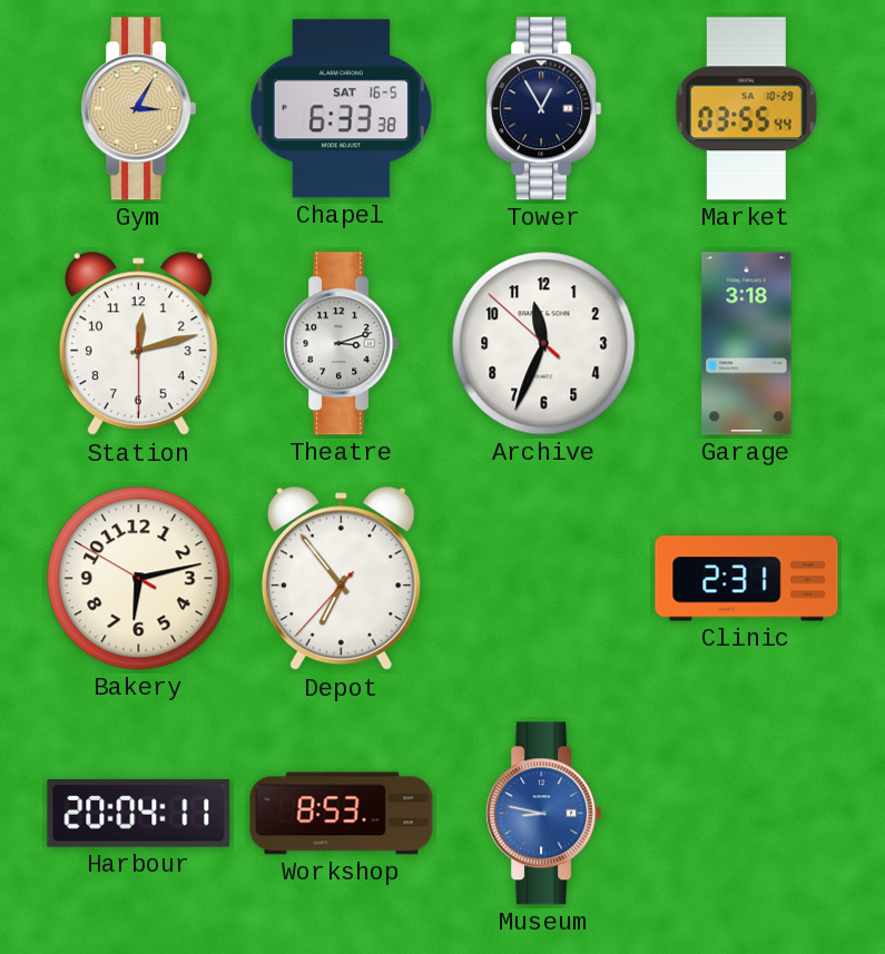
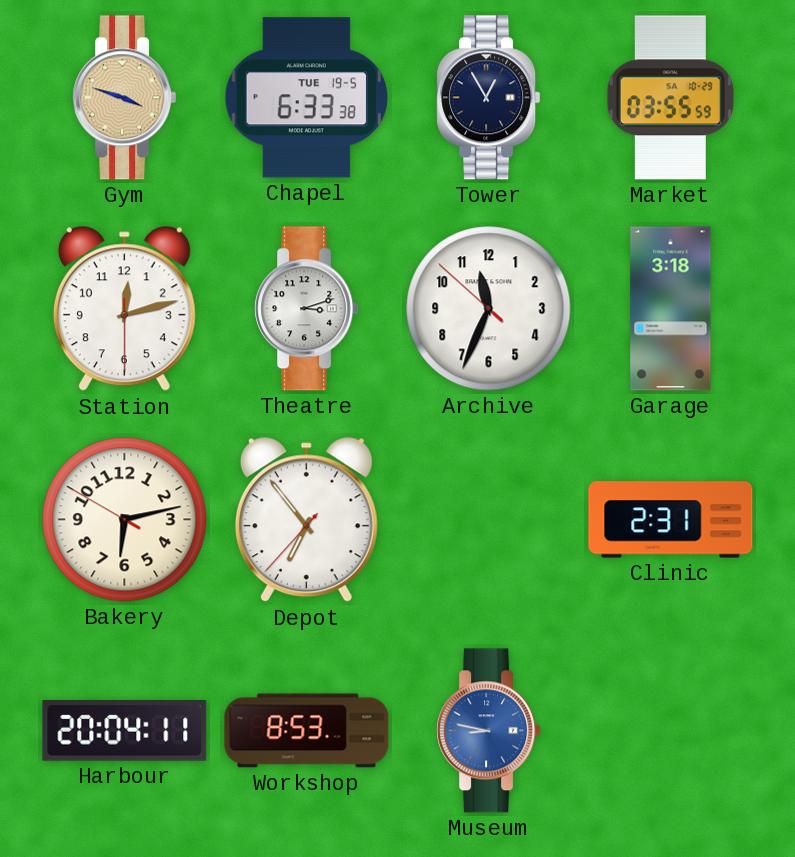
Gym: 3:05 -> 3:48 (125, 98)
Chapel date: SAT 16-5 -> TUE 19-5 (307, 98)
Market: 03:55:44 -> 03:55:59 (670, 98)
